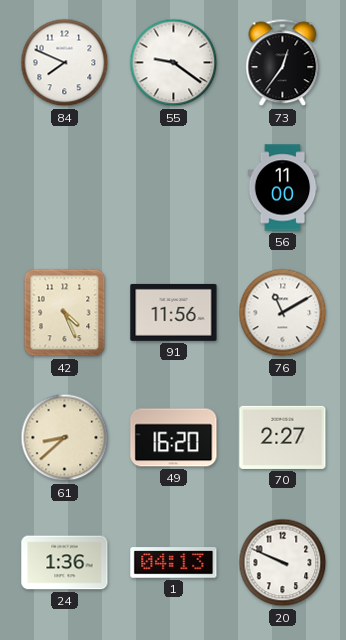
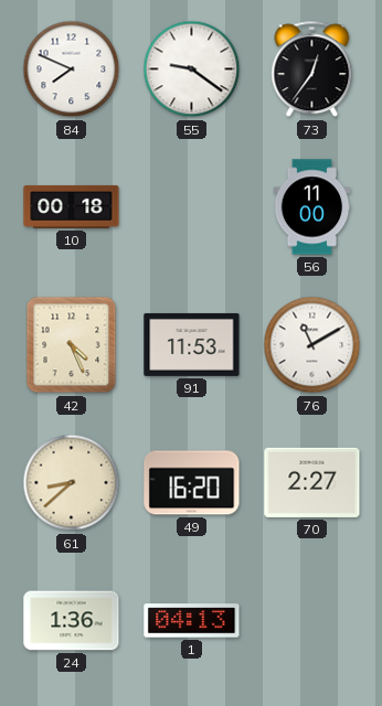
10: none -> 00:18 (72, 206)
91: 11:56 -> 11:53 (192, 344)
20: 9:49 -> none (283, 563)
